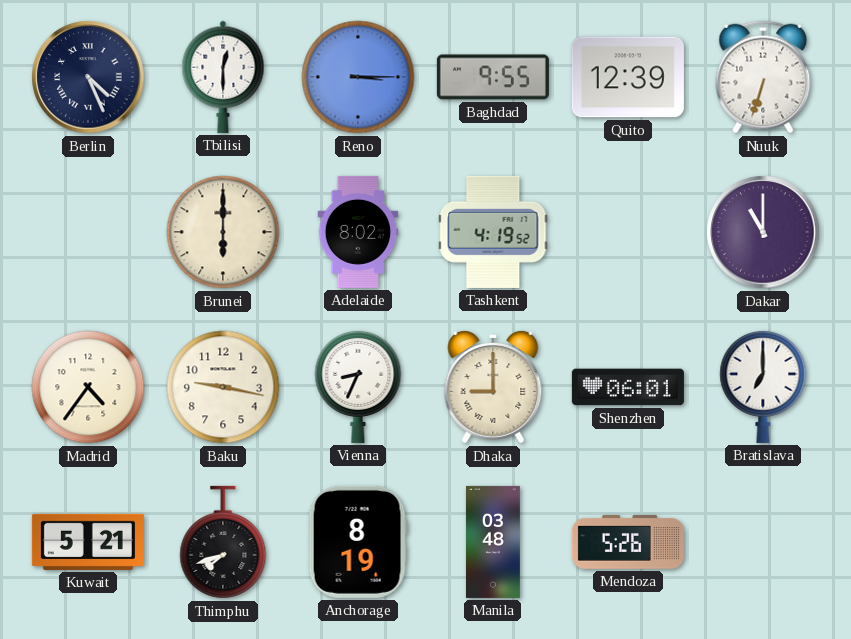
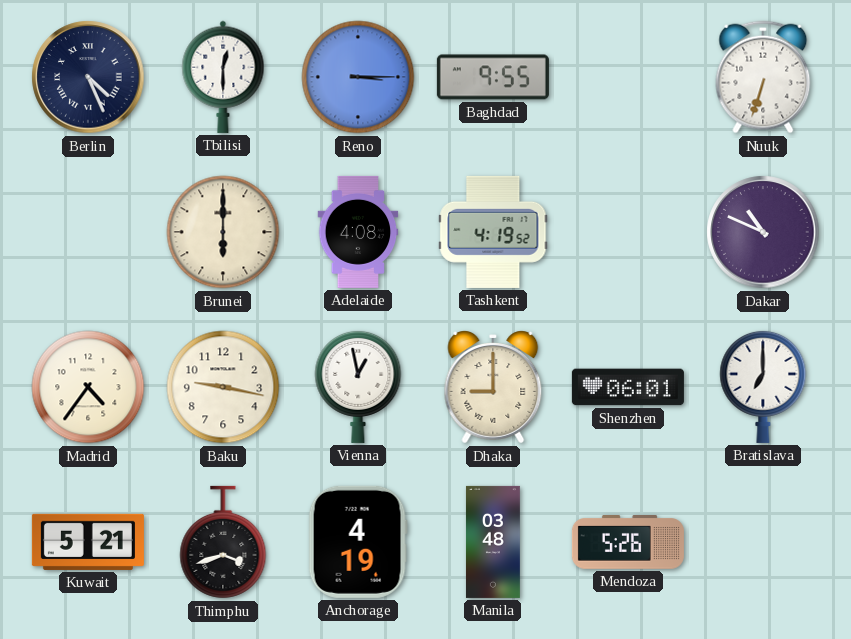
Quito: 12:39 -> none (628, 77)
Adelaide: 8:02 -> 4:08 (358, 232)
Dakar: 11:00 -> 10:49 (763, 232)
Vienna: 8:34 -> 12:58 (358, 386)
Thimphu: 7:42 -> 3:42 (223, 542)
Anchorage: 8:19 -> 4:19 (358, 542)
